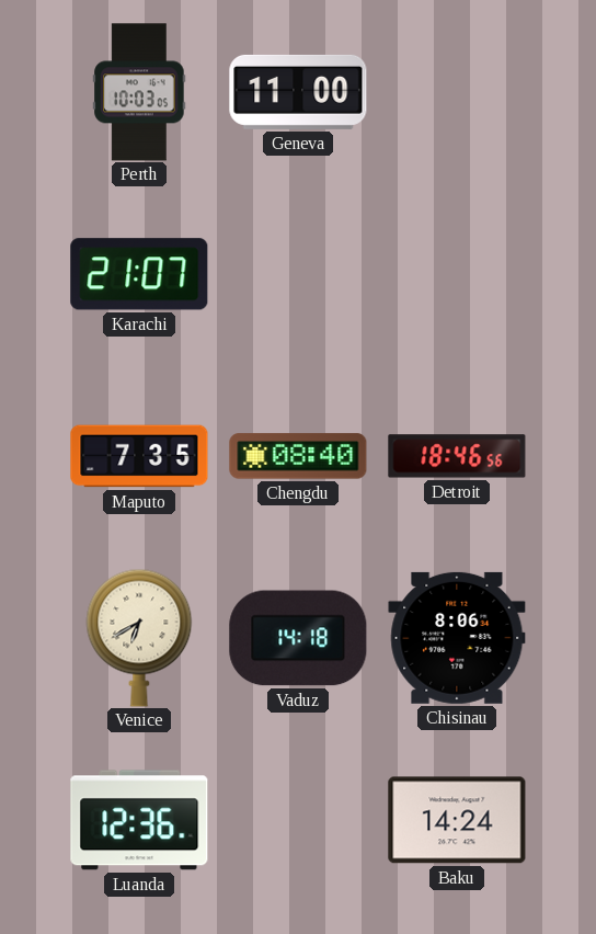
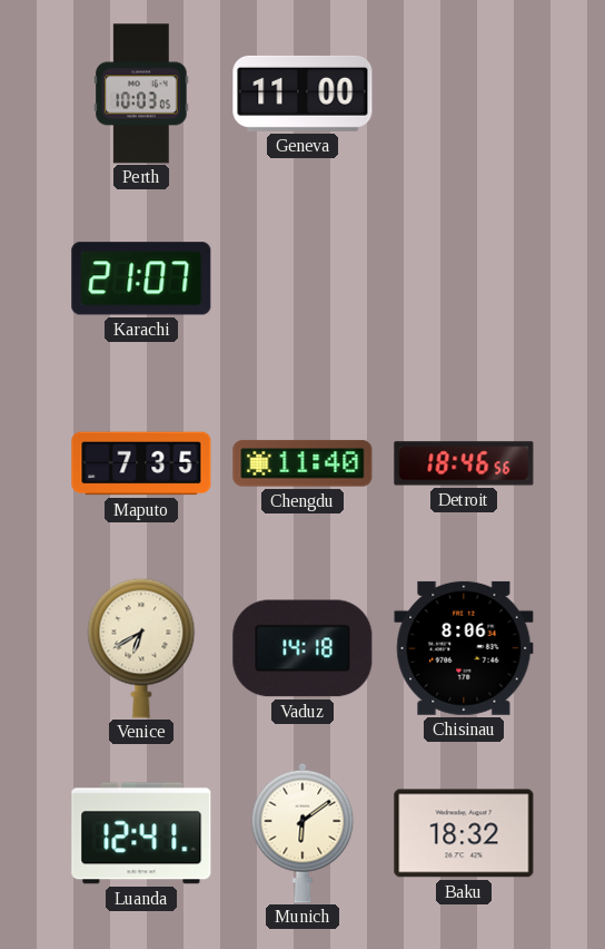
Chengdu: 08:40 -> 11:40 (302, 463)
Luanda: 12:36 -> 12:41 (141, 833)
Munich: none -> 6:09 (302, 833)
Baku: 14:24 -> 18:32 (464, 833)
